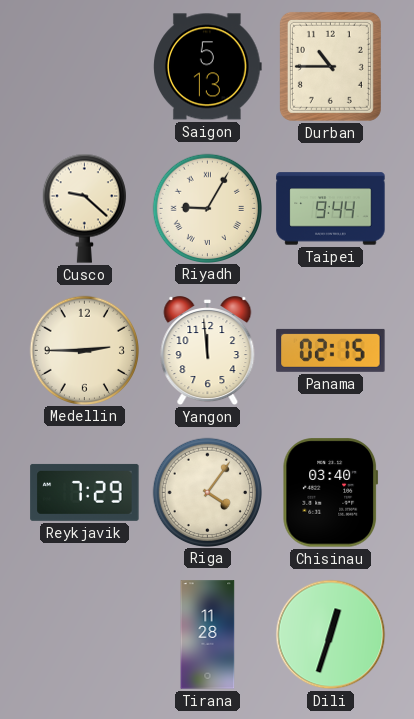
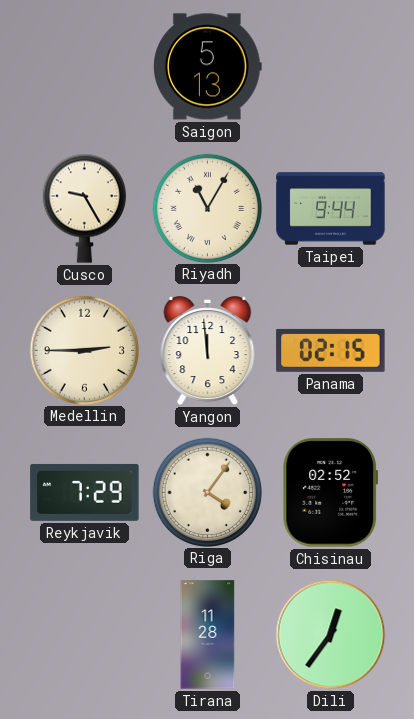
Durban: 10:45 -> none (330, 66)
Cusco: 9:22 -> 9:25 (84, 208)
Riyadh: 9:05 -> 11:05 (207, 208)
Chisinau: 03:40 -> 02:52 (331, 493)
Dili: 12:33 -> 12:36 (331, 635)
